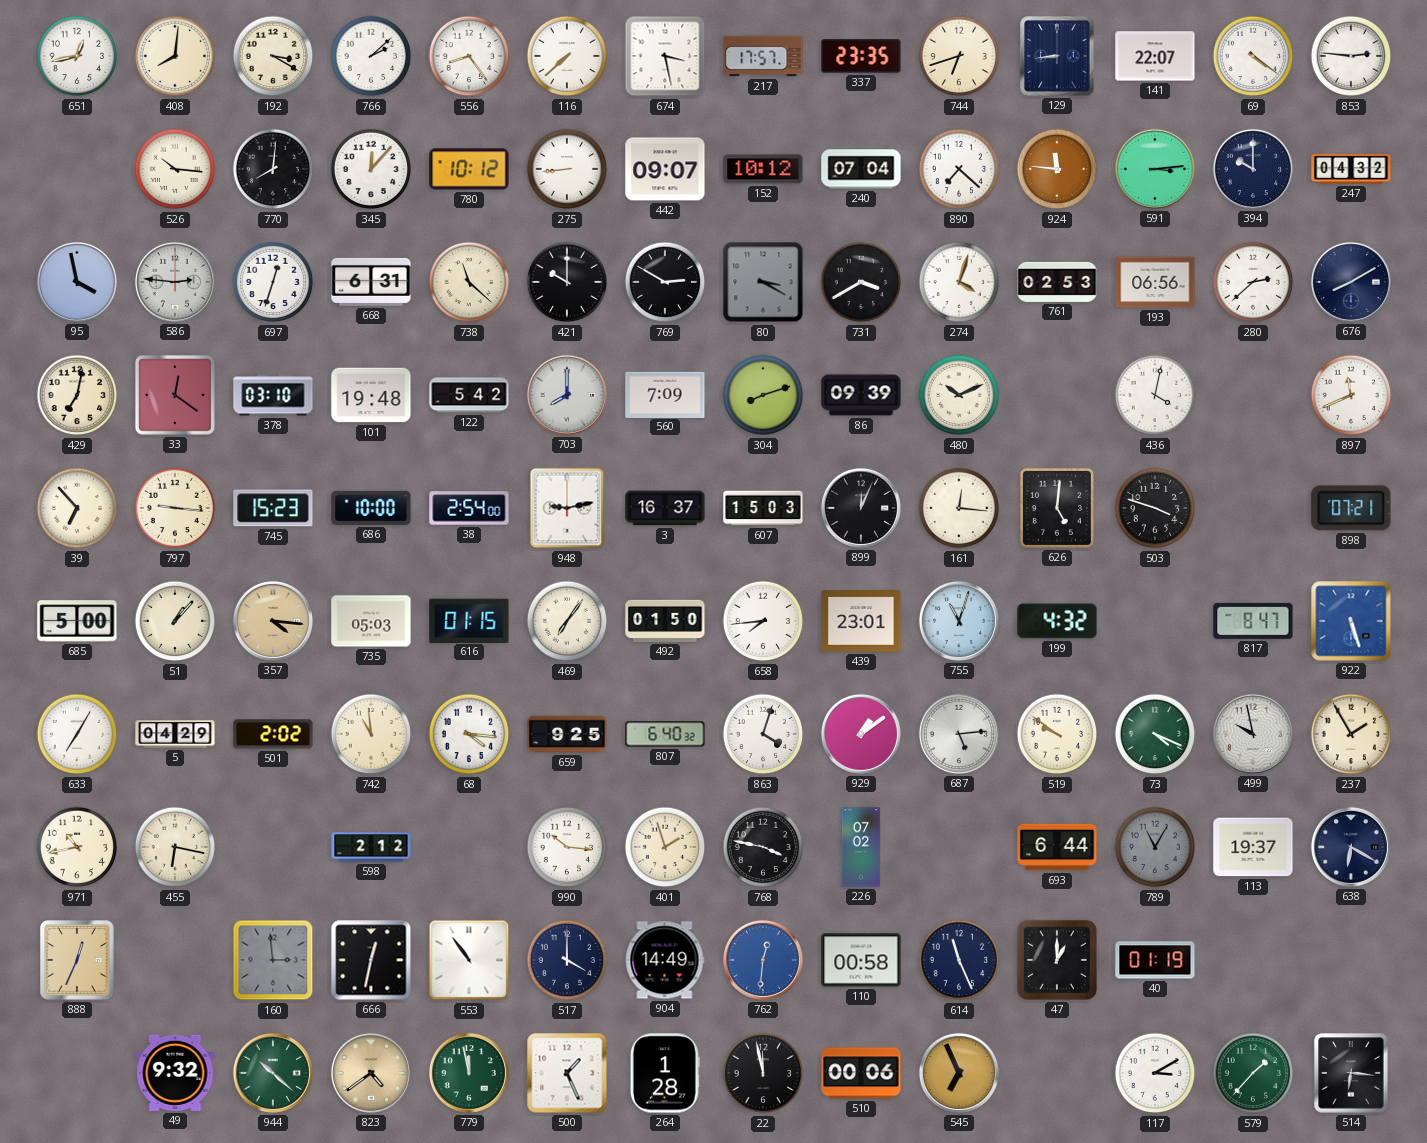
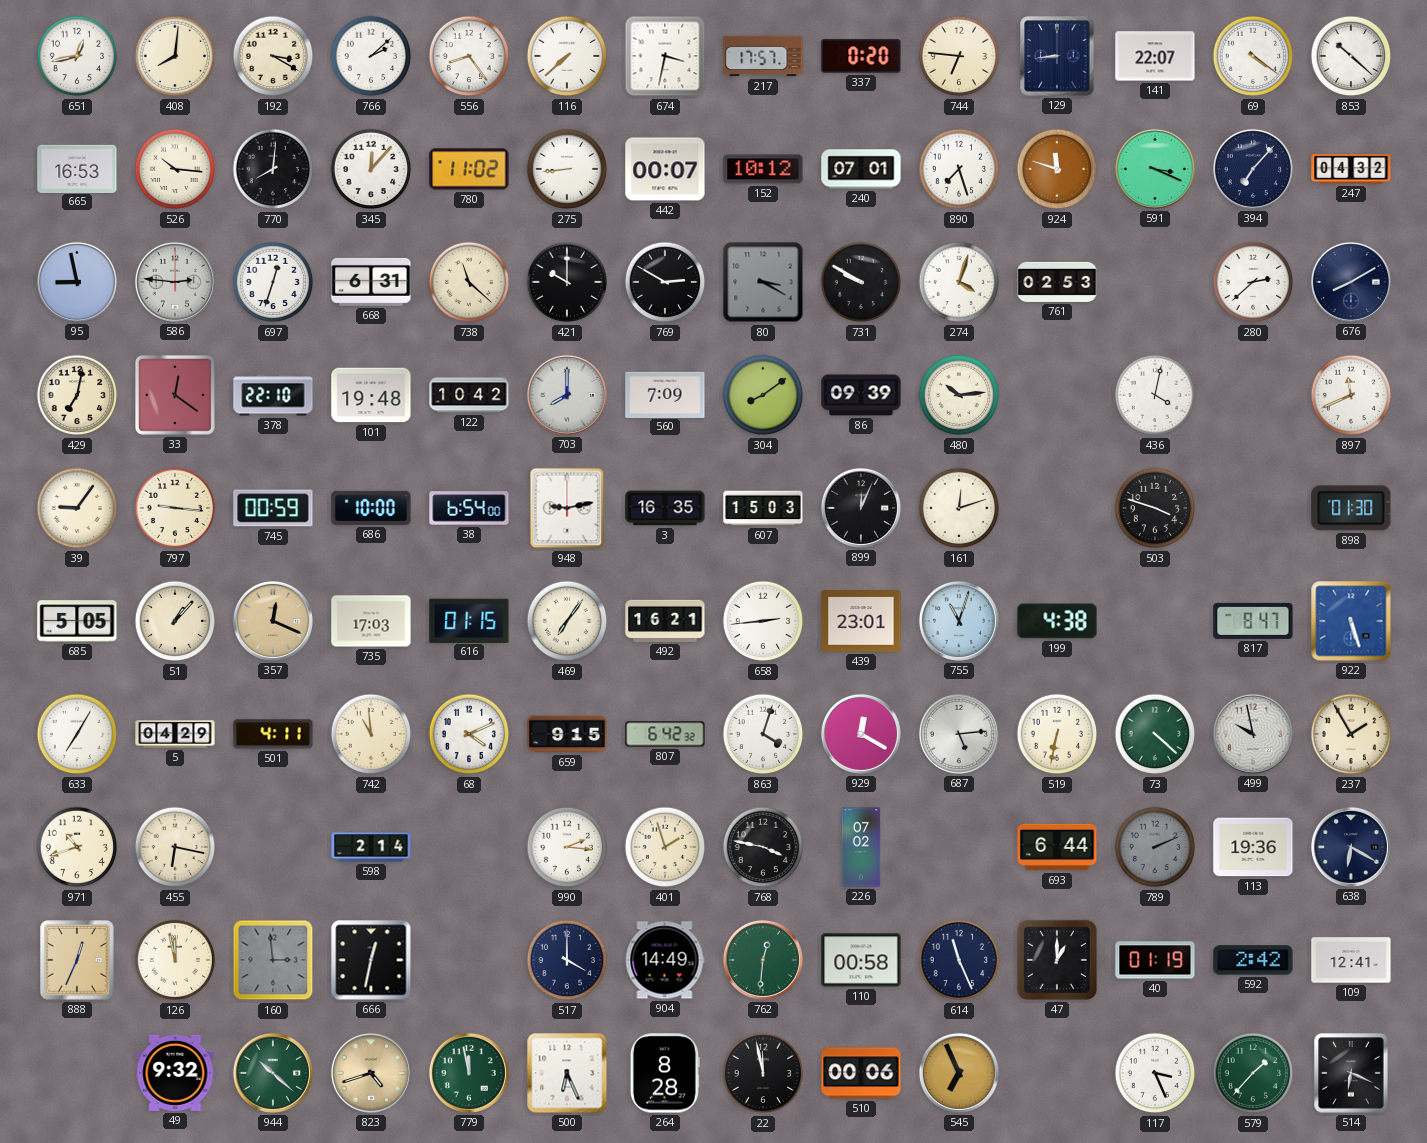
674: 3:28 -> 3:32 (665, 56)
337: 23:35 -> 0:20 (861, 56)
744: 6:42 -> 6:46 (959, 56)
853: 2:46 -> 10:22 (1351, 56)
665: none -> 16:53 (77, 168)
780: 10:12 -> 11:02 (469, 169)
442: 09:07 -> 00:07 (665, 169)
240: 07:04 -> 07:01 (861, 169)
890: 7:22 -> 7:27 (959, 169)
924: 11:46 -> 11:48 (1057, 169)
591: 3:14 -> 3:19 (1155, 169)
394: 10:00 -> 7:07 (1253, 169)
95: 3:58 -> 8:58 (77, 282)
731: 3:40 -> 9:50 (861, 282)
193: 06:56 -> none (1155, 282)
378: 03:10 -> 22:10 (273, 395)
122: 5:42 -> 10:42 (469, 395)
304: 8:12 -> 8:09 (763, 395)
480: 10:11 -> 10:14 (959, 395)
39: 6:53 -> 9:06 (77, 508)
745: 15:23 -> 00:59 (273, 508)
38: 2:54 -> 6:54 (469, 508)
3: 16:37 -> 16:35 (665, 508)
161: 12:16 -> 12:12 (959, 508)
626: 5:01 -> none (1057, 508)
898: 07:21 -> 01:30 (1351, 508)
685: 5:00 -> 5:05 (77, 621)
357: 4:16 -> 12:19 (273, 621)
735: 05:03 -> 17:03 (371, 621)
492: 01:50 -> 16:21 (665, 621)
658: 7:44 -> 2:44 (763, 621)
199: 4:32 -> 4:38 (1057, 621)
501: 2:02 -> 4:11 (273, 734)
68: 4:16 -> 4:11 (469, 734)
659: 9:25 -> 9:15 (567, 734)
807: 6:40 -> 6:42 (665, 734)
929: 1:09 -> 12:20 (861, 734)
519: 9:51 -> 6:32 (1057, 734)
73: 4:19 -> 4:22 (1155, 734)
971: 10:43 -> 10:42 (77, 847)
598: 2:12 -> 2:14 (371, 847)
990: 10:16 -> 2:16 (567, 847)
789: 11:05 -> 2:11 (1155, 847)
113: 19:37 -> 19:36 (1253, 847)
126: none -> 11:58 (175, 960)
553: 10:54 -> none (469, 960)
762 dial: blue -> green (763, 960)
592: none -> 2:42 (1253, 960)
109: none -> 12:41 (1351, 960)
823: 4:39 -> 4:42 (371, 1073)
500: 1:26 -> 6:26 (567, 1073)
264: 1:28 -> 8:28 (665, 1073)
117: 3:10 -> 3:26 (1155, 1073)
514: 6:16 -> 6:19 (1351, 1073)
